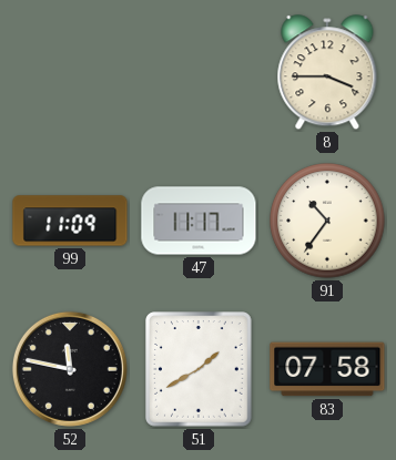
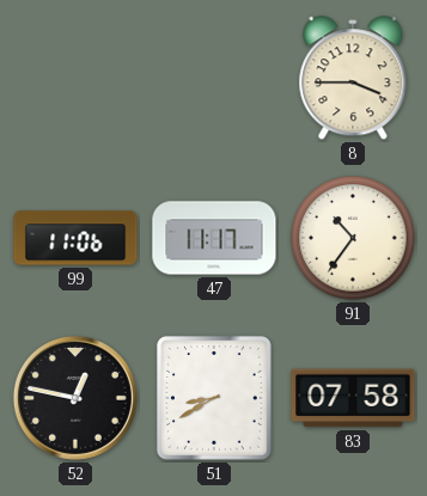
99: 11:09 -> 11:06 (75, 238)
52: 11:47 -> 12:47 (75, 398)
51: 1:40 -> 8:40 (215, 398)
